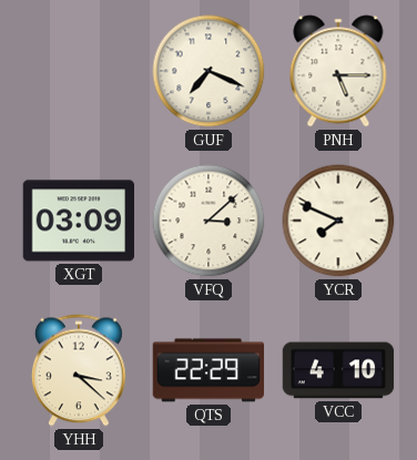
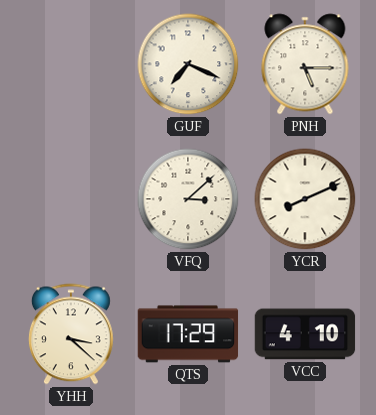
XGT: 03:09 -> none (79, 221)
YCR: 7:49 -> 8:11 (305, 199)
QTS: 22:29 -> 17:29 (188, 334)
